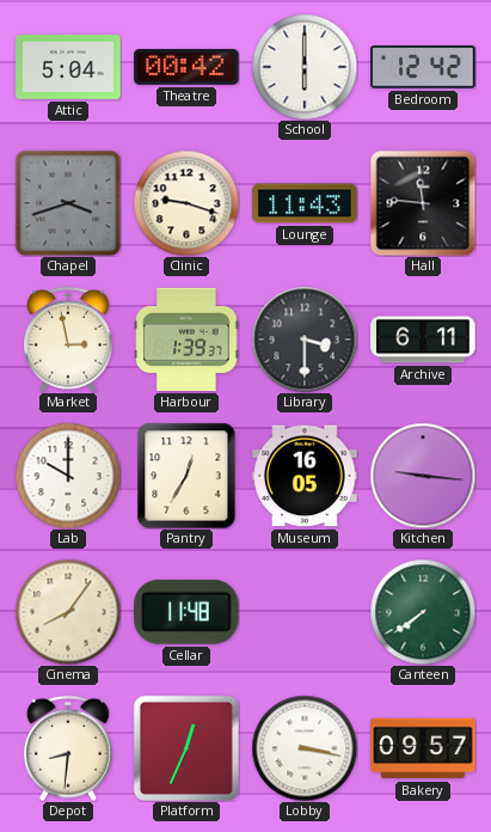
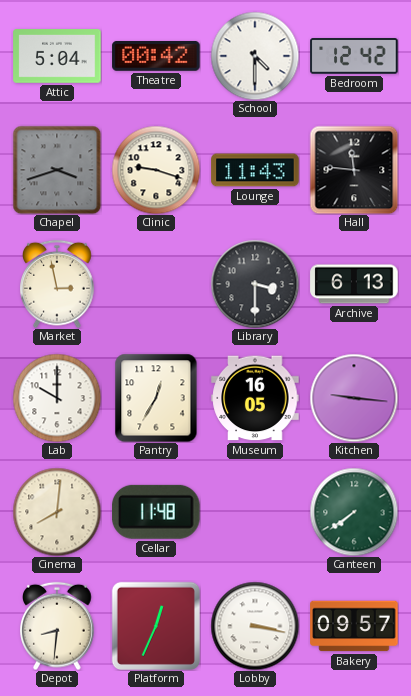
School: 6:00 -> 4:30 (255, 56)
Harbour: 1:39 -> none (186, 339)
Archive: 6:11 -> 6:13 (354, 284)
Cinema: 8:06 -> 8:01 (57, 512)
